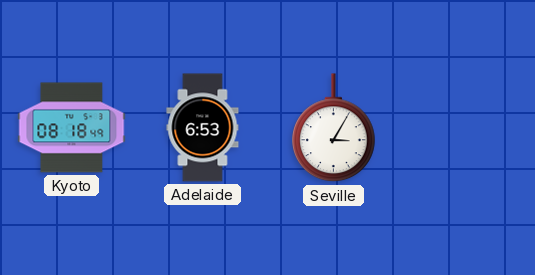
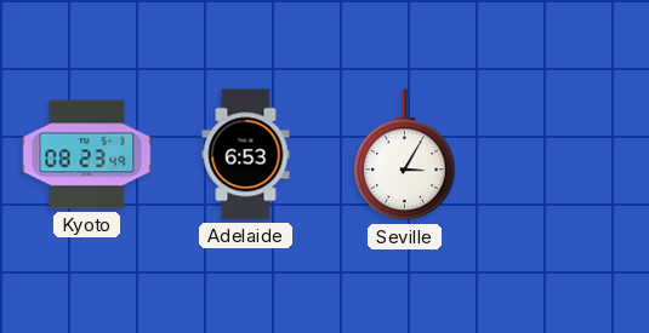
Kyoto: 08:18 -> 08:23 (87, 155)
